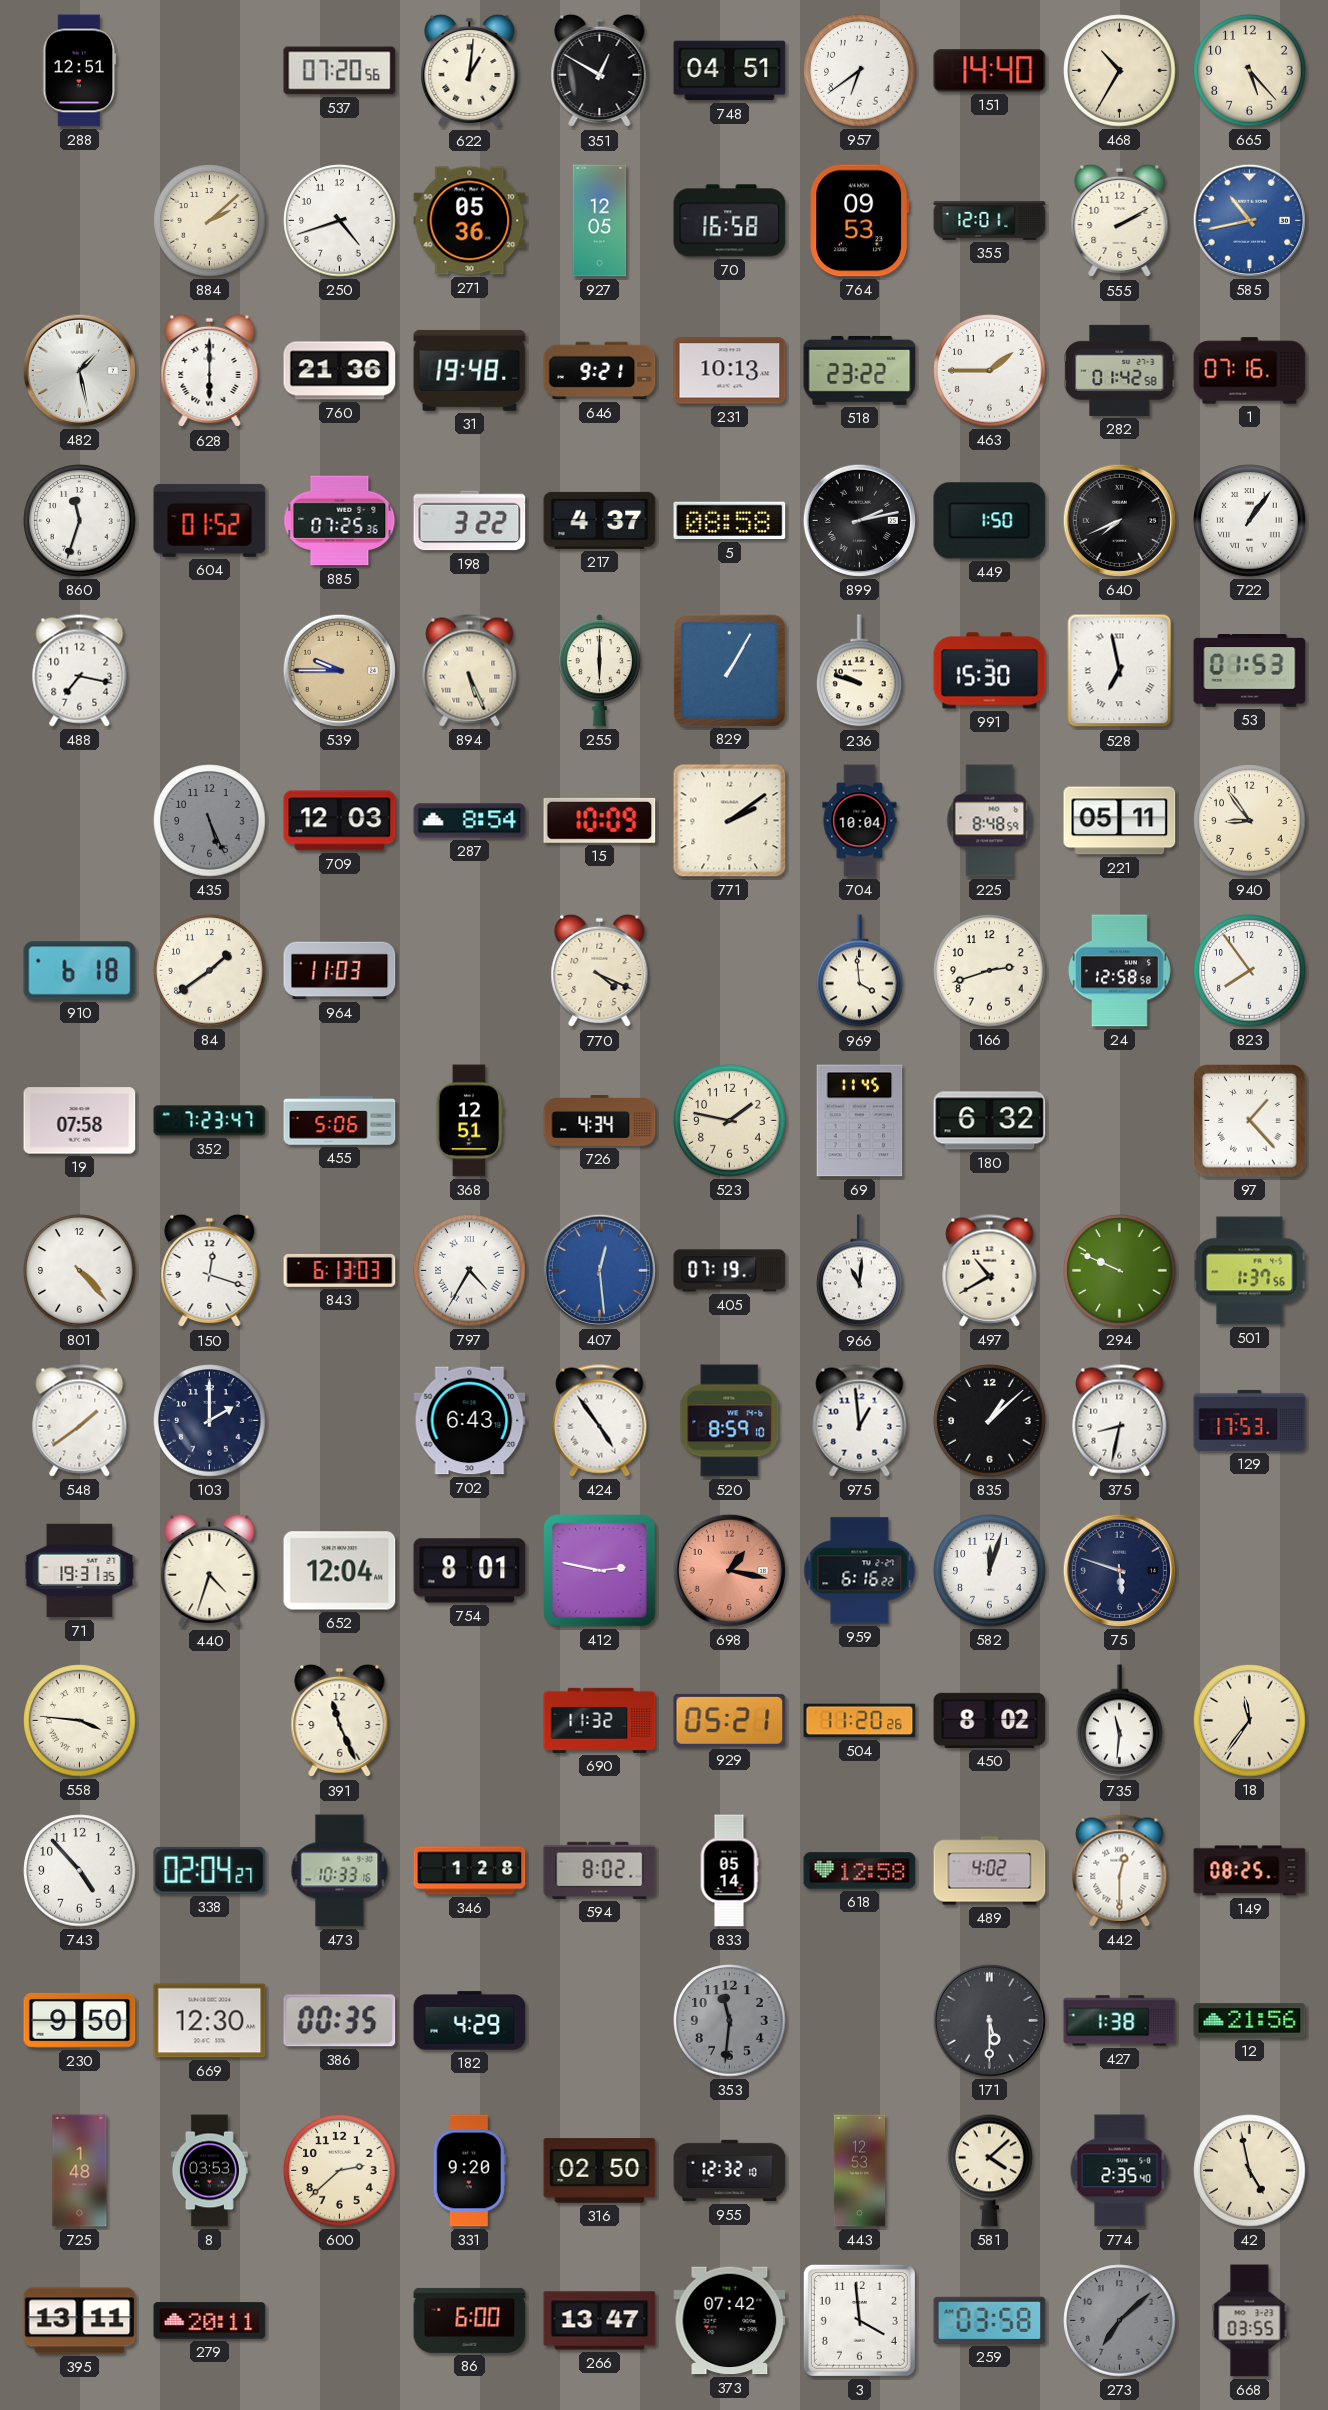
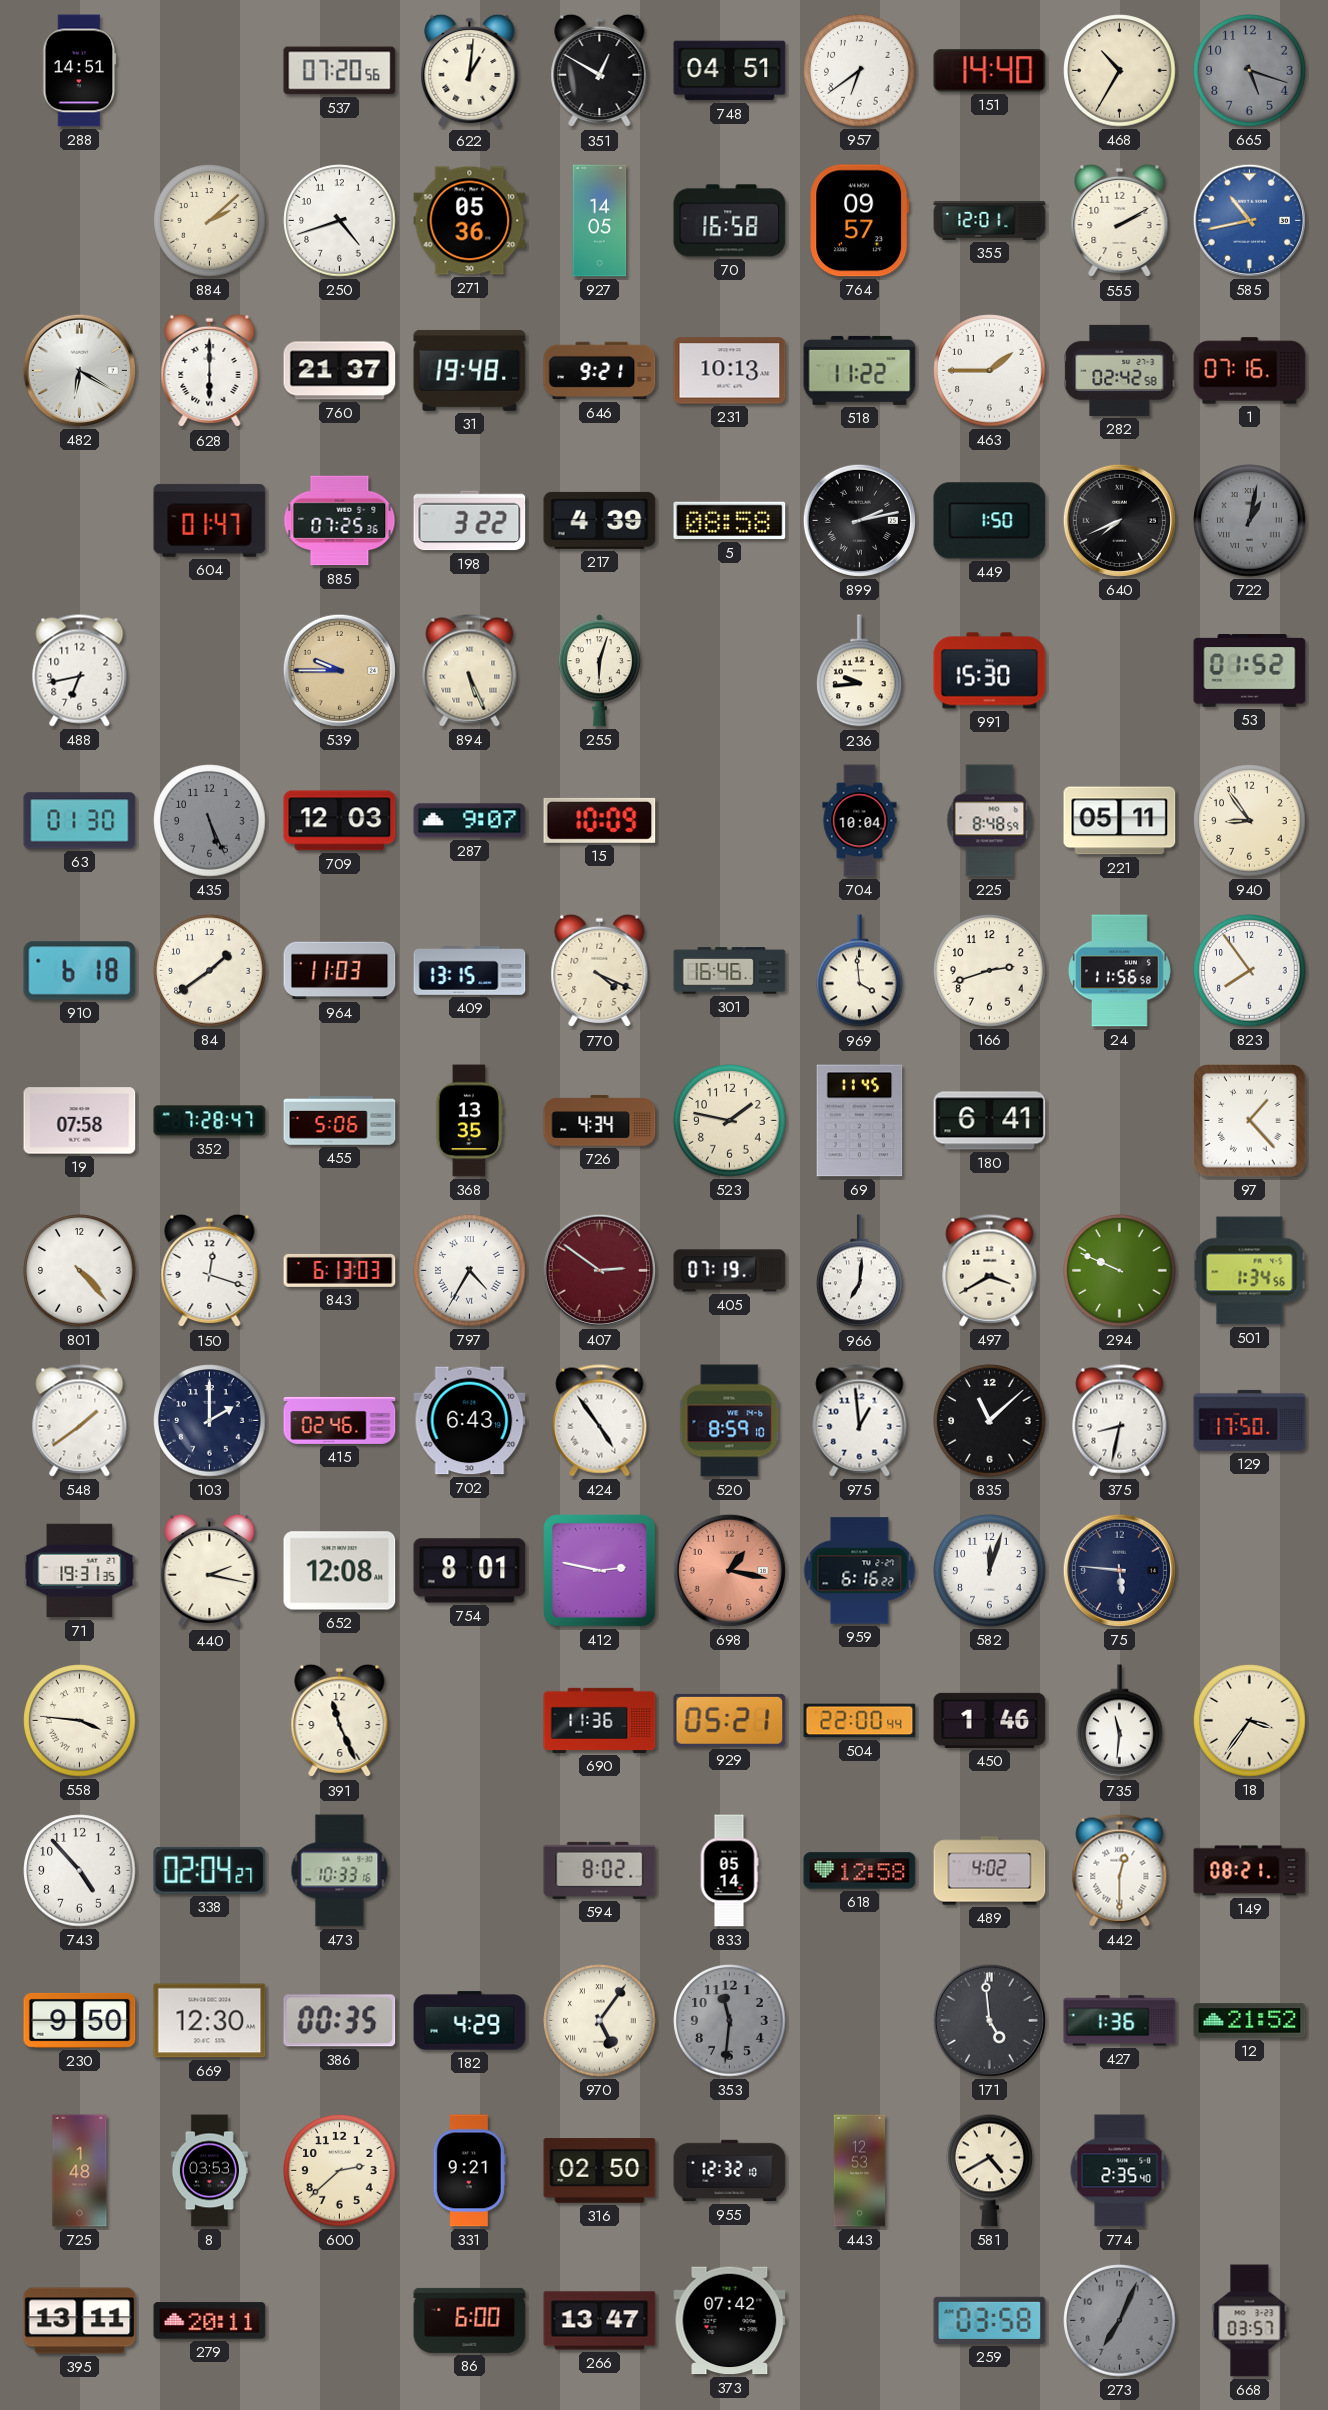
288: 12:51 -> 14:51 (80, 71)
665: 5:23 -> 5:18 (1250, 71)
665 dial: cream -> grey (1250, 71)
927: 12:05 -> 14:05 (600, 221)
764: 09:53 -> 09:57 (860, 221)
482: 1:28 -> 6:20 (79, 370)
760: 21:36 -> 21:37 (340, 371)
518: 23:22 -> 11:22 (860, 370)
282: 01:42 -> 02:42 (1120, 370)
860: 11:33 -> none (80, 521)
604: 01:52 -> 01:47 (210, 520)
217: 4:37 -> 4:39 (600, 520)
722: 1:06 -> 1:02 (1250, 521)
722 dial: white -> grey (1250, 521)
488: 7:17 -> 6:43 (80, 671)
255: 6:00 -> 6:03 (599, 671)
829: 1:05 -> none (729, 670)
236: 9:48 -> 9:44 (860, 671)
528: 6:58 -> none (1120, 671)
53: 01:53 -> 01:52 (1250, 671)
63: none -> 01:30 (80, 821)
287: 8:54 -> 9:07 (470, 821)
771: 2:09 -> none (730, 821)
409: none -> 13:15 (470, 971)
301: none -> 16:46 (730, 971)
24: 12:58 -> 11:56 (1119, 971)
352: 7:23 -> 7:28 (210, 1121)
368: 12:51 -> 13:35 (469, 1121)
180: 6:32 -> 6:41 (990, 1121)
407: 12:29 -> 2:51 (599, 1270)
407 dial: blue -> burgundy (599, 1270)
966: 11:01 -> 7:01 (860, 1271)
497: 10:40 -> 3:40 (990, 1271)
501: 1:37 -> 1:34 (1250, 1271)
415: none -> 02:46 (340, 1420)
835: 1:08 -> 11:08 (990, 1421)
129: 17:53 -> 17:50 (1250, 1420)
440: 4:33 -> 2:17 (210, 1571)
652: 12:04 -> 12:08 (340, 1571)
75: 5:48 -> 5:46 (1119, 1570)
690: 11:32 -> 11:36 (600, 1720)
504: 11:20 -> 22:00 (860, 1721)
450: 8:02 -> 1:46 (990, 1720)
18: 11:36 -> 3:36 (1250, 1721)
346: 1:28 -> none (470, 1871)
149: 08:25 -> 08:21 (1250, 1871)
970: none -> 5:06 (600, 2021)
171: 5:30 -> 4:59 (989, 2020)
427: 1:38 -> 1:36 (1120, 2021)
12: 21:56 -> 21:52 (1250, 2021)
331: 9:20 -> 9:21 (469, 2171)
581: 4:08 -> 4:40 (990, 2170)
42: 4:58 -> none (1250, 2171)
3: 3:59 -> none (859, 2320)
273: 7:08 -> 7:04 (1120, 2321)
668: 03:55 -> 03:57 (1250, 2321)
